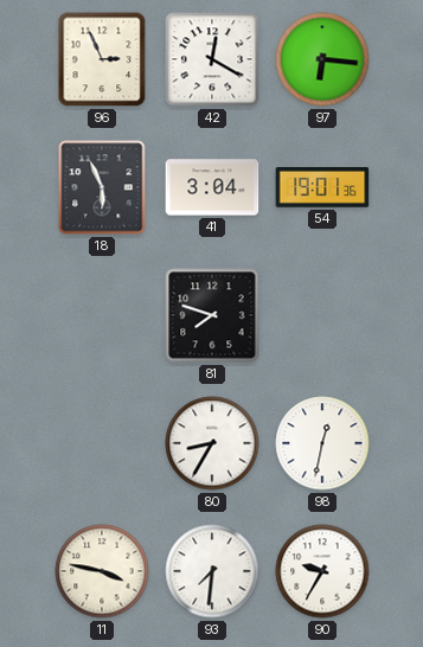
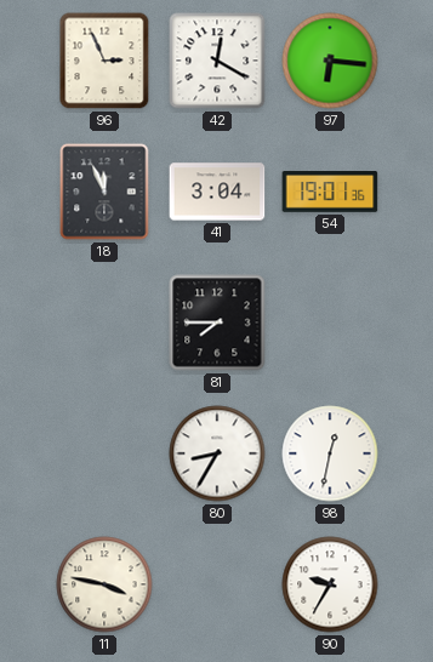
18: 5:56 -> 11:56 (104, 192)
81: 7:48 -> 7:45 (217, 323)
93: 7:31 -> none (212, 571)
